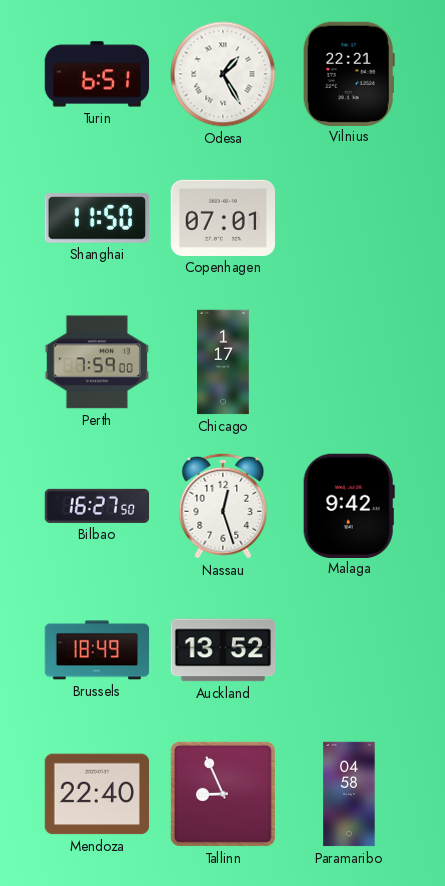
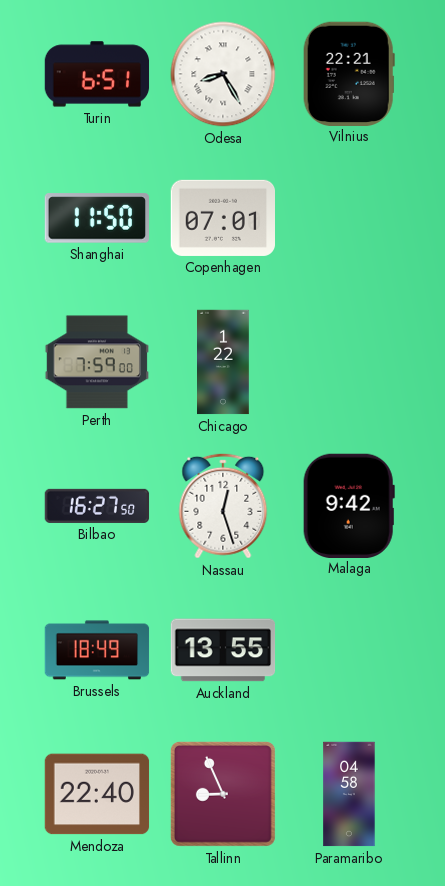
Odesa: 1:25 -> 8:25 (223, 74)
Chicago: 1:17 -> 1:22 (223, 362)
Auckland: 13:52 -> 13:55 (223, 650)
